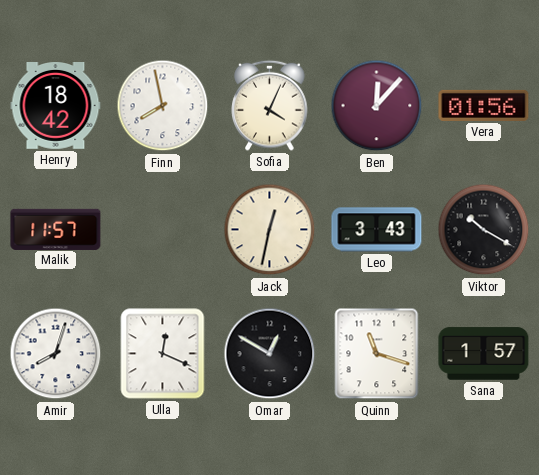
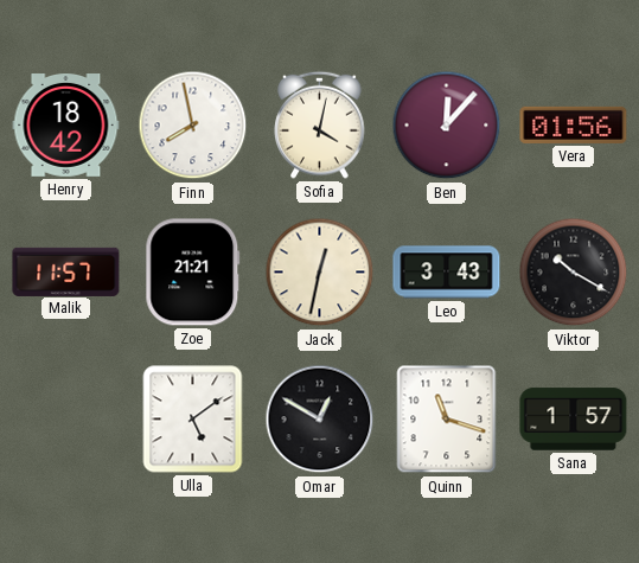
Sofia: 4:04 -> 4:02 (320, 124)
Zoe: none -> 21:21 (193, 273)
Amir: 8:03 -> none (56, 354)
Ulla: 12:19 -> 5:09 (193, 420)
